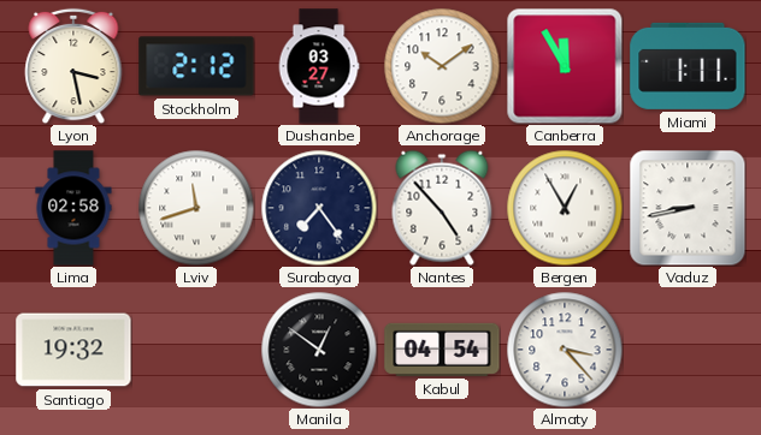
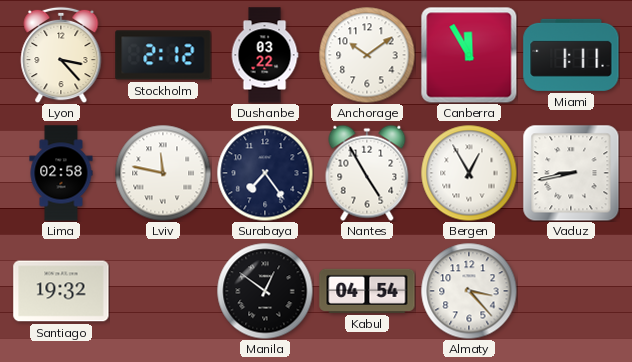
Lyon: 3:28 -> 3:23 (61, 55)
Dushanbe: 03:27 -> 03:22 (265, 55)
Lviv: 11:42 -> 11:47 (163, 173)
Nantes: 4:53 -> 4:55 (367, 173)
